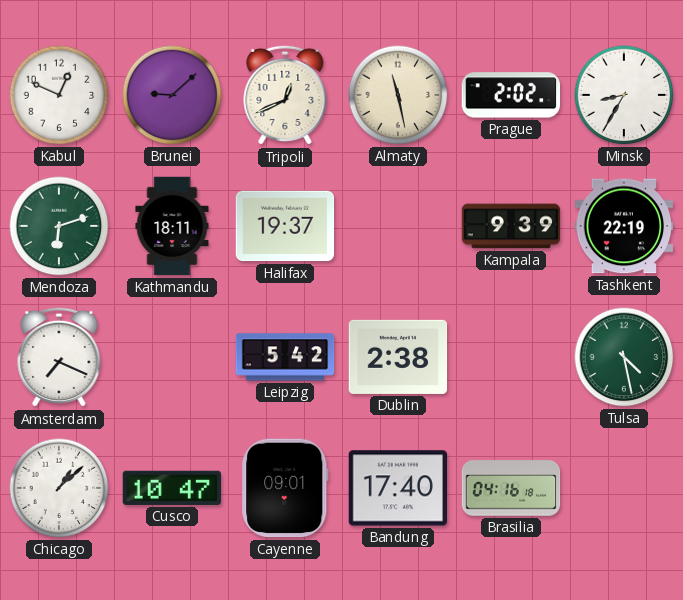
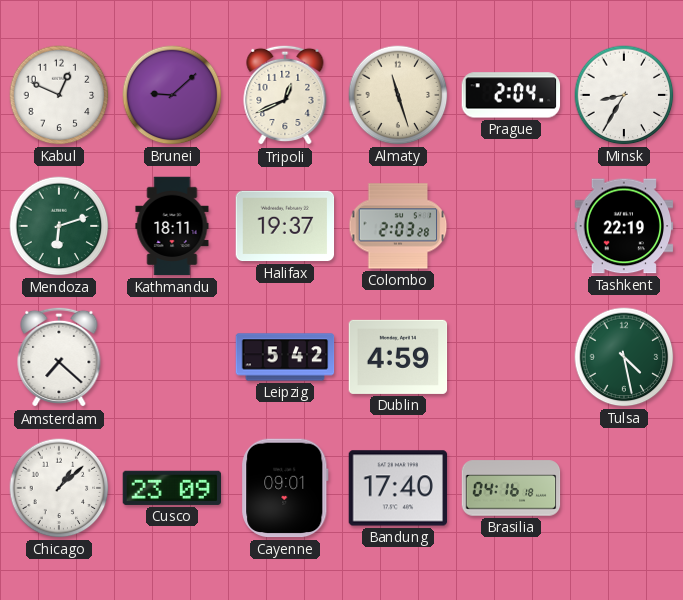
Almaty: 11:28 -> 11:27 (398, 95)
Prague: 2:02 -> 2:04 (511, 95)
Colombo: none -> 2:03 (398, 226)
Kampala: 9:39 -> none (511, 226)
Amsterdam: 7:19 -> 7:22 (59, 357)
Dublin: 2:38 -> 4:59 (398, 357)
Cusco: 10:47 -> 23:09 (171, 488)
